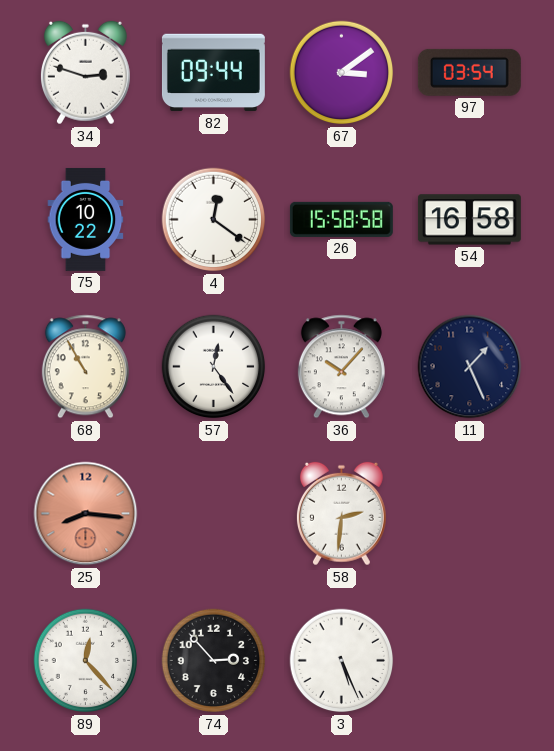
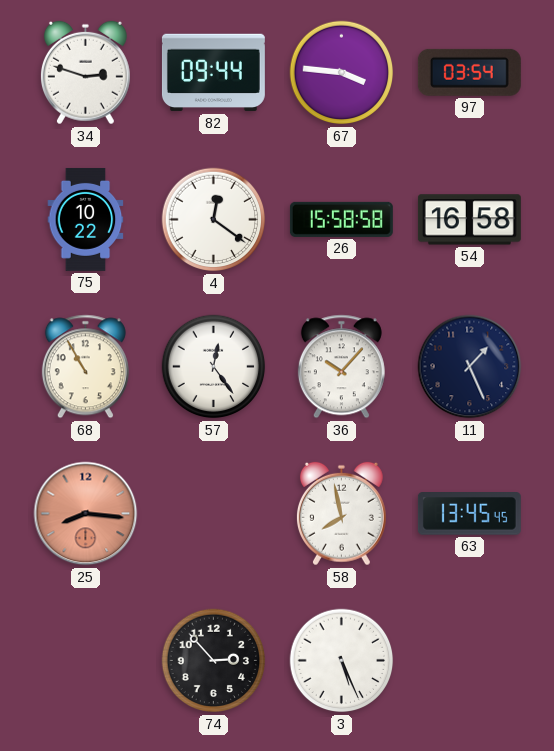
67: 3:09 -> 3:46 (342, 73)
58: 2:31 -> 7:58 (341, 514)
63: none -> 13:45 (469, 514)
89: 12:23 -> none (86, 661)
